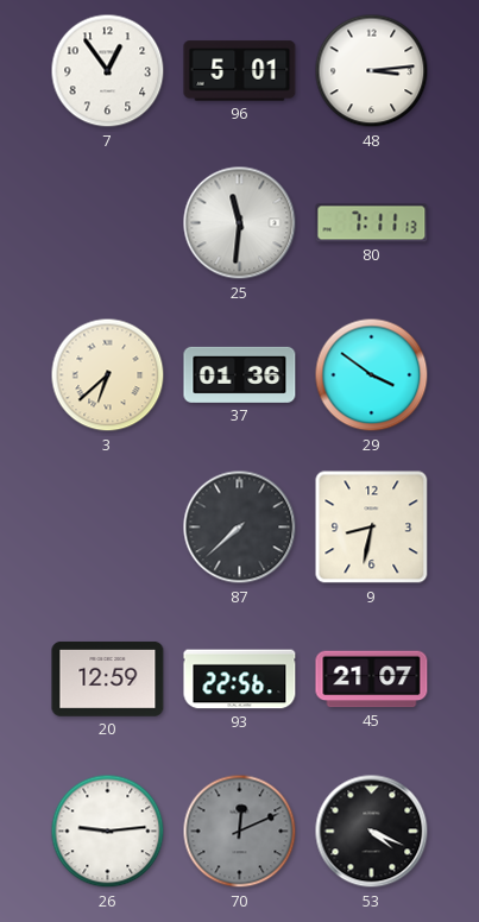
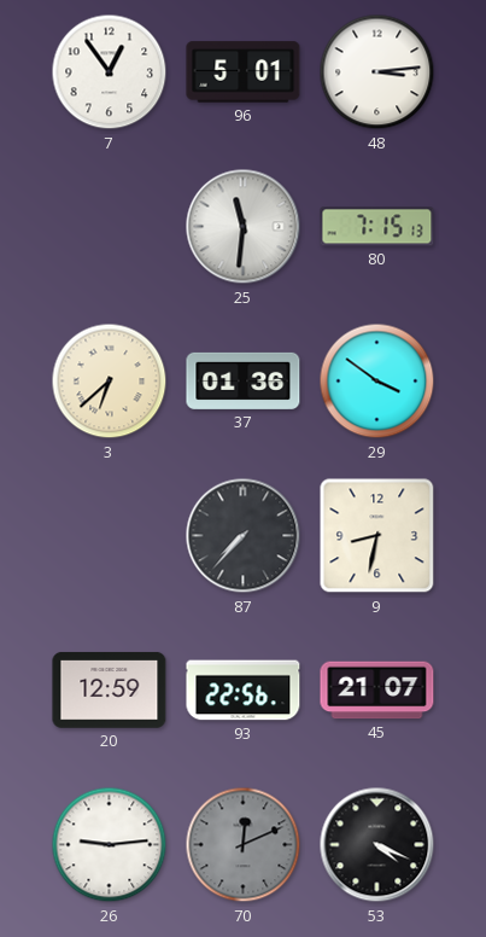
80: 7:11 -> 7:15 (377, 227)
87: 7:38 -> 7:37 (244, 536)
